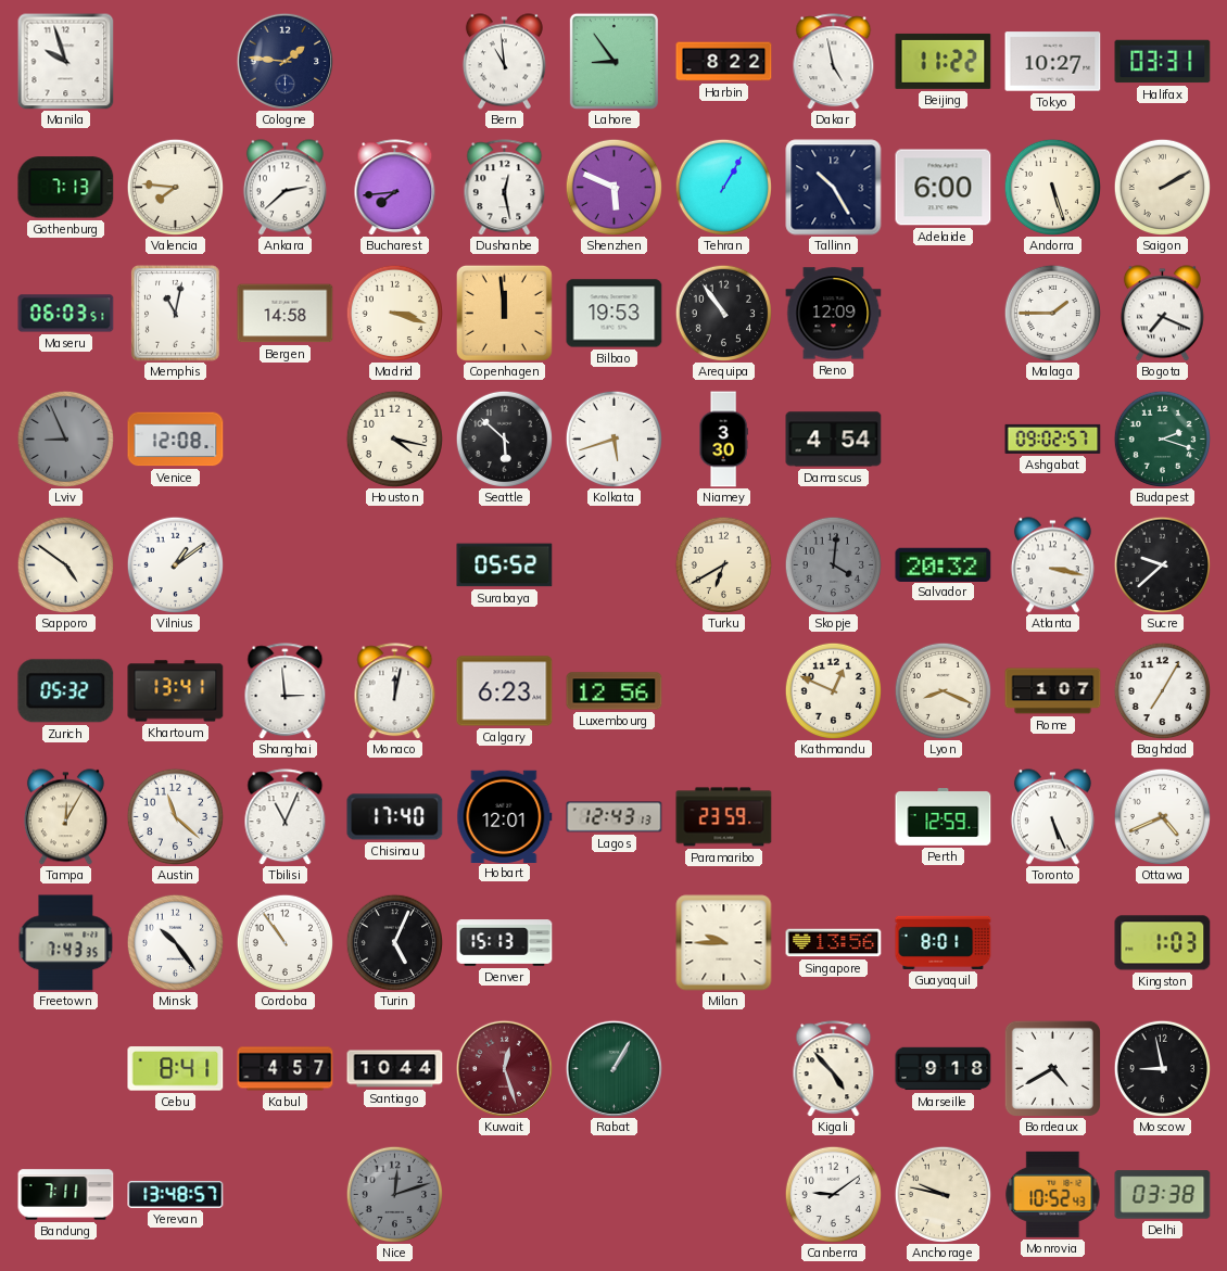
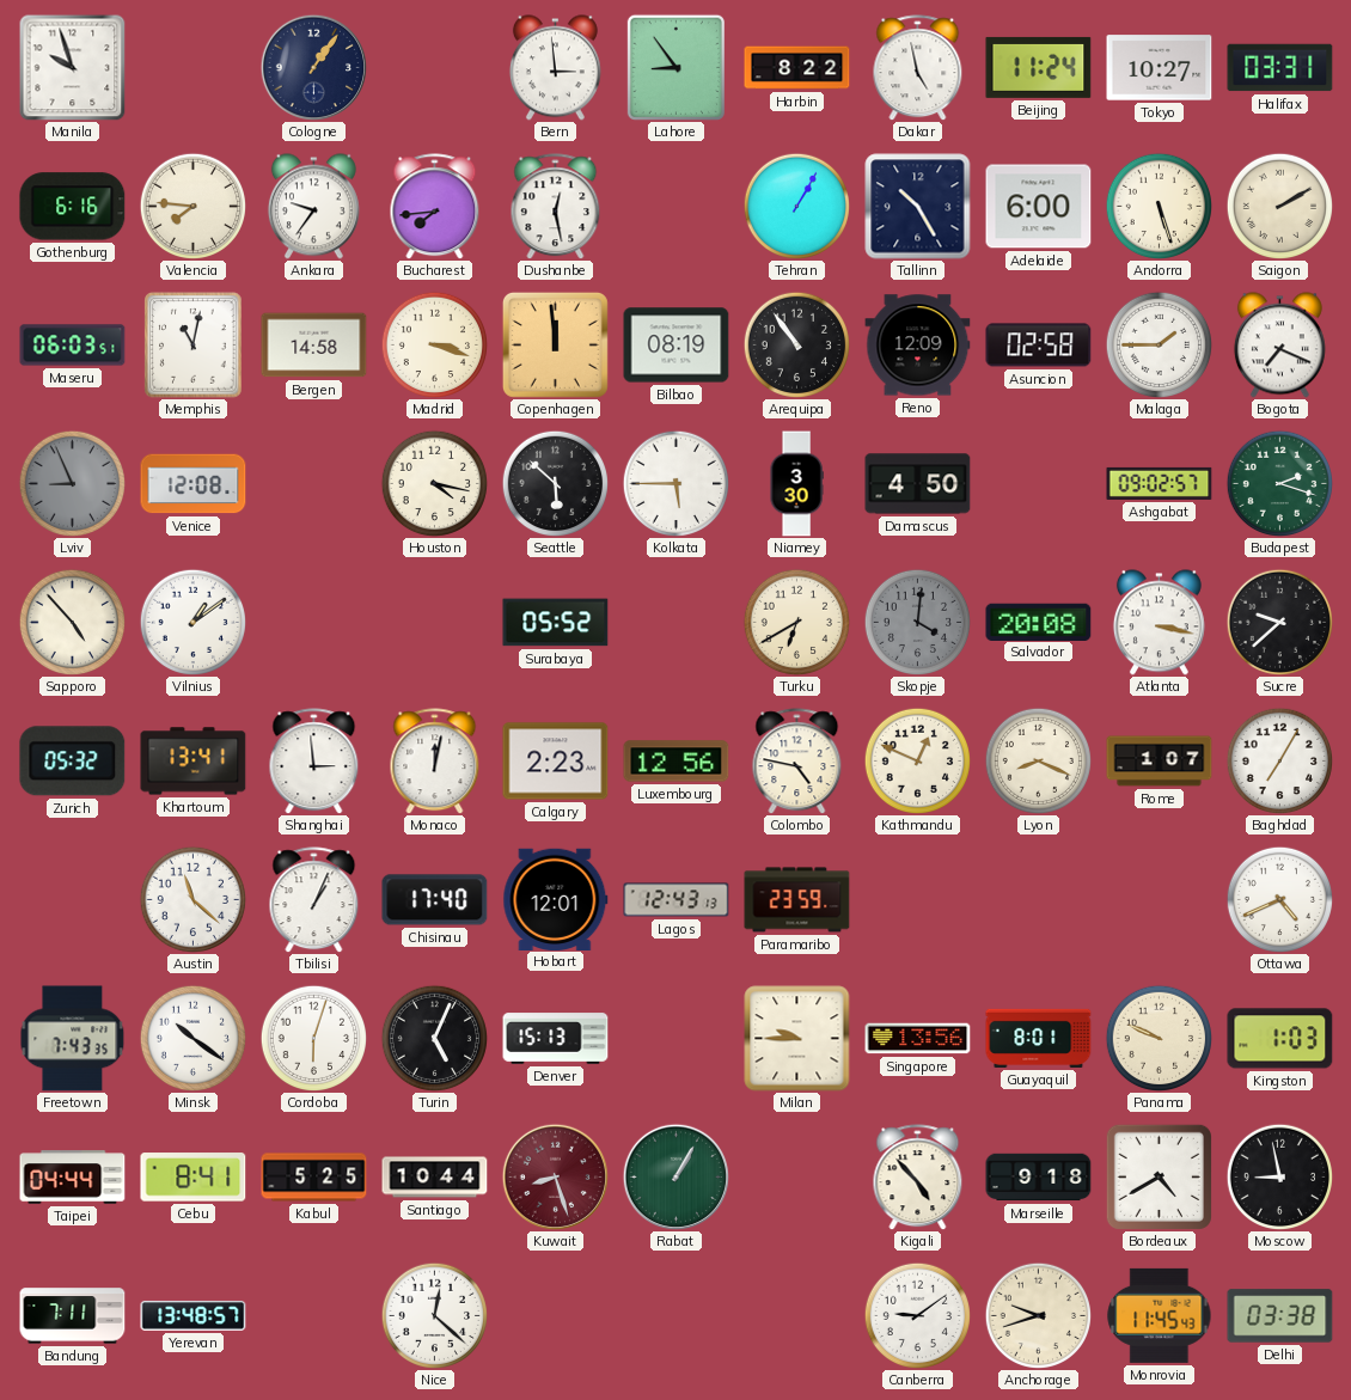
Cologne: 1:46 -> 1:06 (313, 67)
Bern: 10:59 -> 2:59 (555, 68)
Beijing: 11:22 -> 11:24 (1039, 67)
Gothenburg: 7:13 -> 6:16 (73, 207)
Ankara: 2:38 -> 9:36 (313, 207)
Shenzhen: 5:49 -> none (613, 187)
Bilbao: 19:53 -> 08:19 (677, 346)
Asuncion: none -> 02:58 (1039, 346)
Kolkata: 5:42 -> 5:45 (675, 483)
Damascus: 4:54 -> 4:50 (918, 484)
Sapporo: 4:51 -> 4:53 (72, 622)
Salvador: 20:32 -> 20:08 (1039, 622)
Calgary: 6:23 -> 2:23 (556, 762)
Colombo: none -> 4:47 (797, 762)
Tampa: 12:05 -> none (65, 817)
Tbilisi: 11:04 -> 1:04 (314, 900)
Perth: 12:59 -> none (944, 817)
Toronto: 5:26 -> none (1052, 817)
Minsk: 10:24 -> 10:21 (192, 1038)
Cordoba: 10:54 -> 6:03 (313, 1038)
Panama: none -> 9:49 (1159, 1038)
Taipei: none -> 04:44 (73, 1178)
Kabul: 4:57 -> 5:25 (314, 1178)
Kuwait: 12:27 -> 8:27 (555, 1176)
Nice: 12:12 -> 12:22 (434, 1315)
Nice dial: grey -> white (434, 1315)
Anchorage: 9:47 -> 9:42 (1038, 1315)
Monrovia: 10:52 -> 11:45 (1160, 1315)
